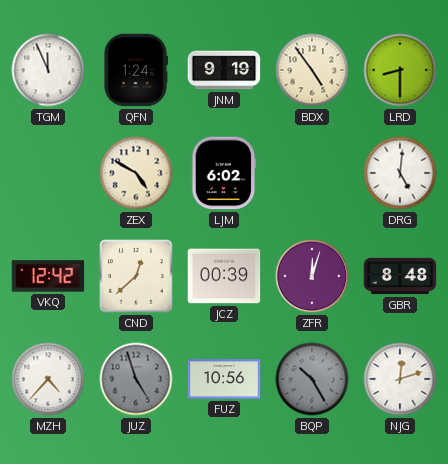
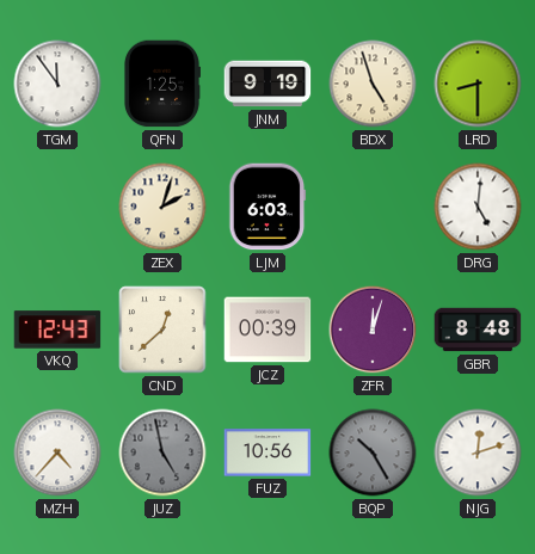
TGM: 11:56 -> 11:54 (57, 84)
QFN: 1:24 -> 1:25 (161, 84)
BDX: 4:54 -> 4:57 (373, 84)
ZEX: 4:50 -> 2:03 (162, 207)
LJM: 6:02 -> 6:03 (267, 207)
VKQ: 12:42 -> 12:43 (57, 330)
JUZ: 4:57 -> 4:58 (162, 453)
